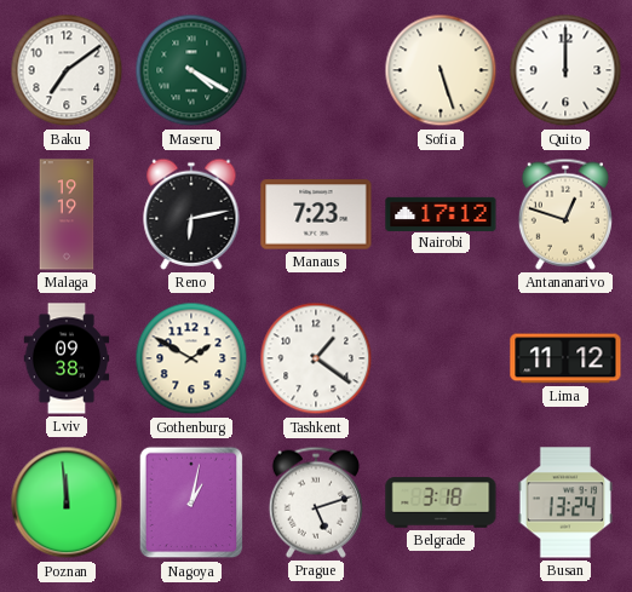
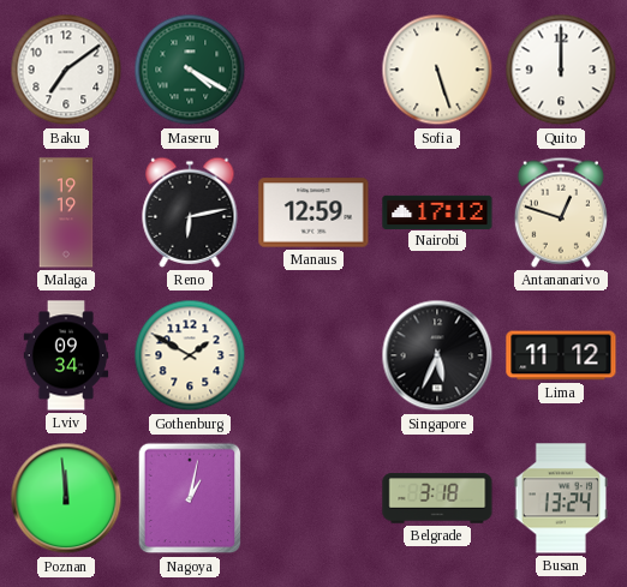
Manaus: 7:23 -> 12:59 (313, 212)
Lviv: 09:38 -> 09:34 (66, 355)
Tashkent: 1:21 -> none (316, 358)
Singapore: none -> 5:34 (437, 355)
Prague: 5:12 -> none (316, 502)
